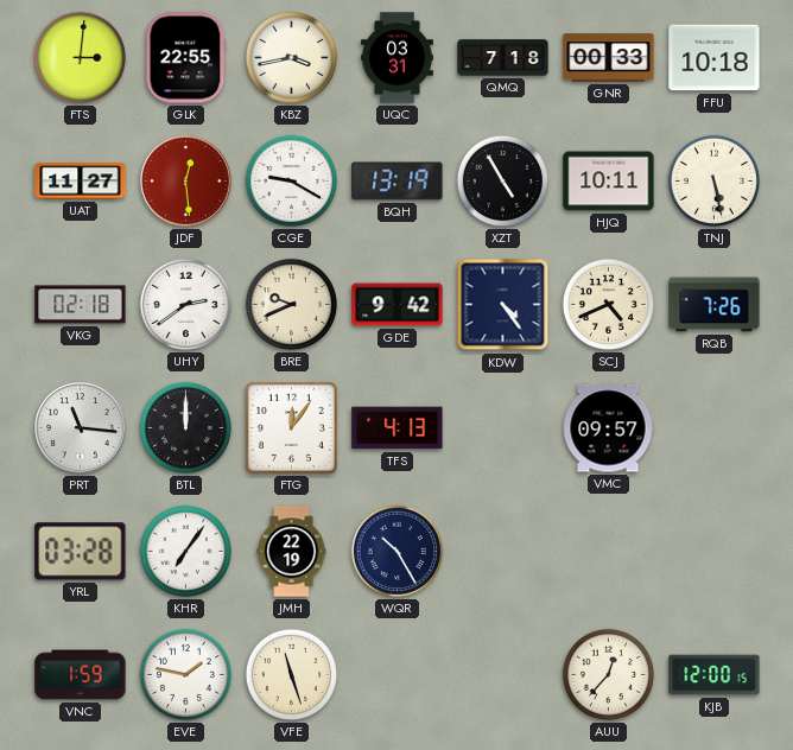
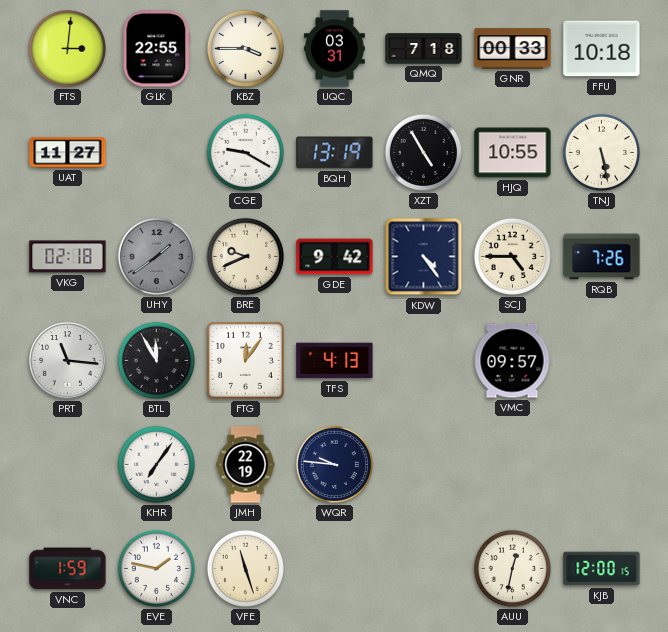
KBZ: 3:43 -> 3:45 (245, 48)
JDF: 12:29 -> none (186, 182)
HJQ: 10:11 -> 10:55 (513, 153)
UHY: 2:39 -> 1:39 (156, 256)
UHY dial: white -> grey (156, 256)
SCJ: 4:41 -> 4:45 (512, 256)
BTL: 12:00 -> 11:55 (156, 360)
YRL: 03:28 -> none (81, 552)
WQR: 10:25 -> 9:46 (334, 464)
AUU: 12:37 -> 12:32 (512, 568)
